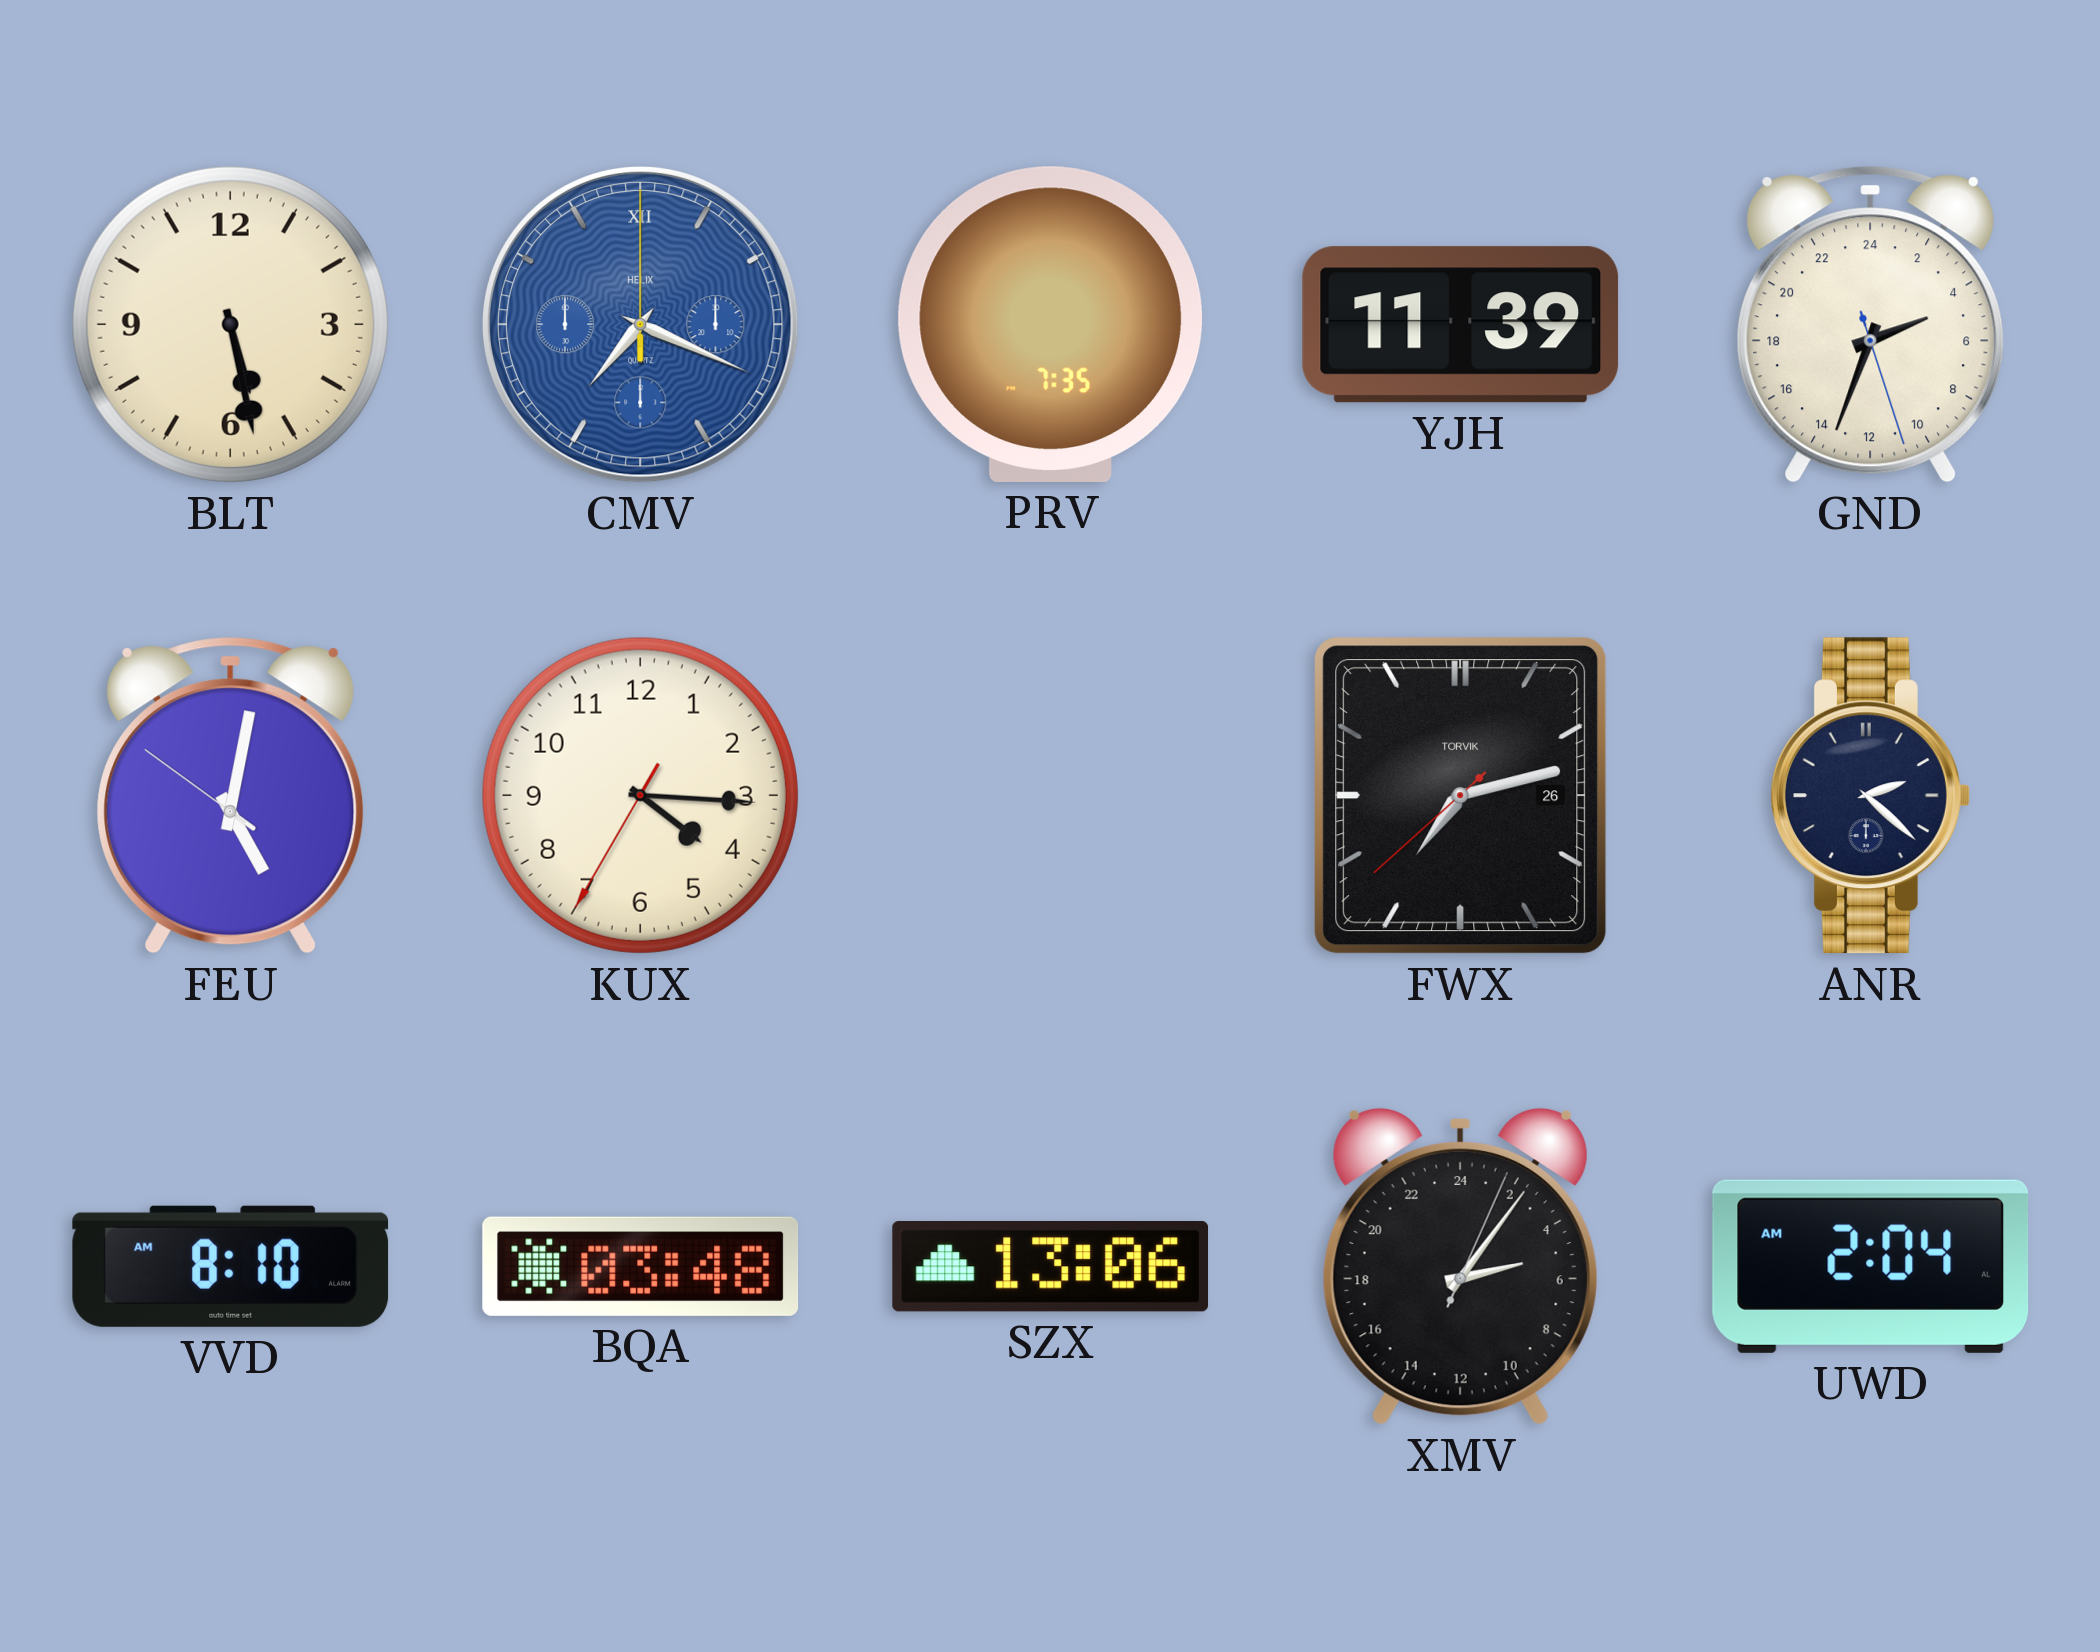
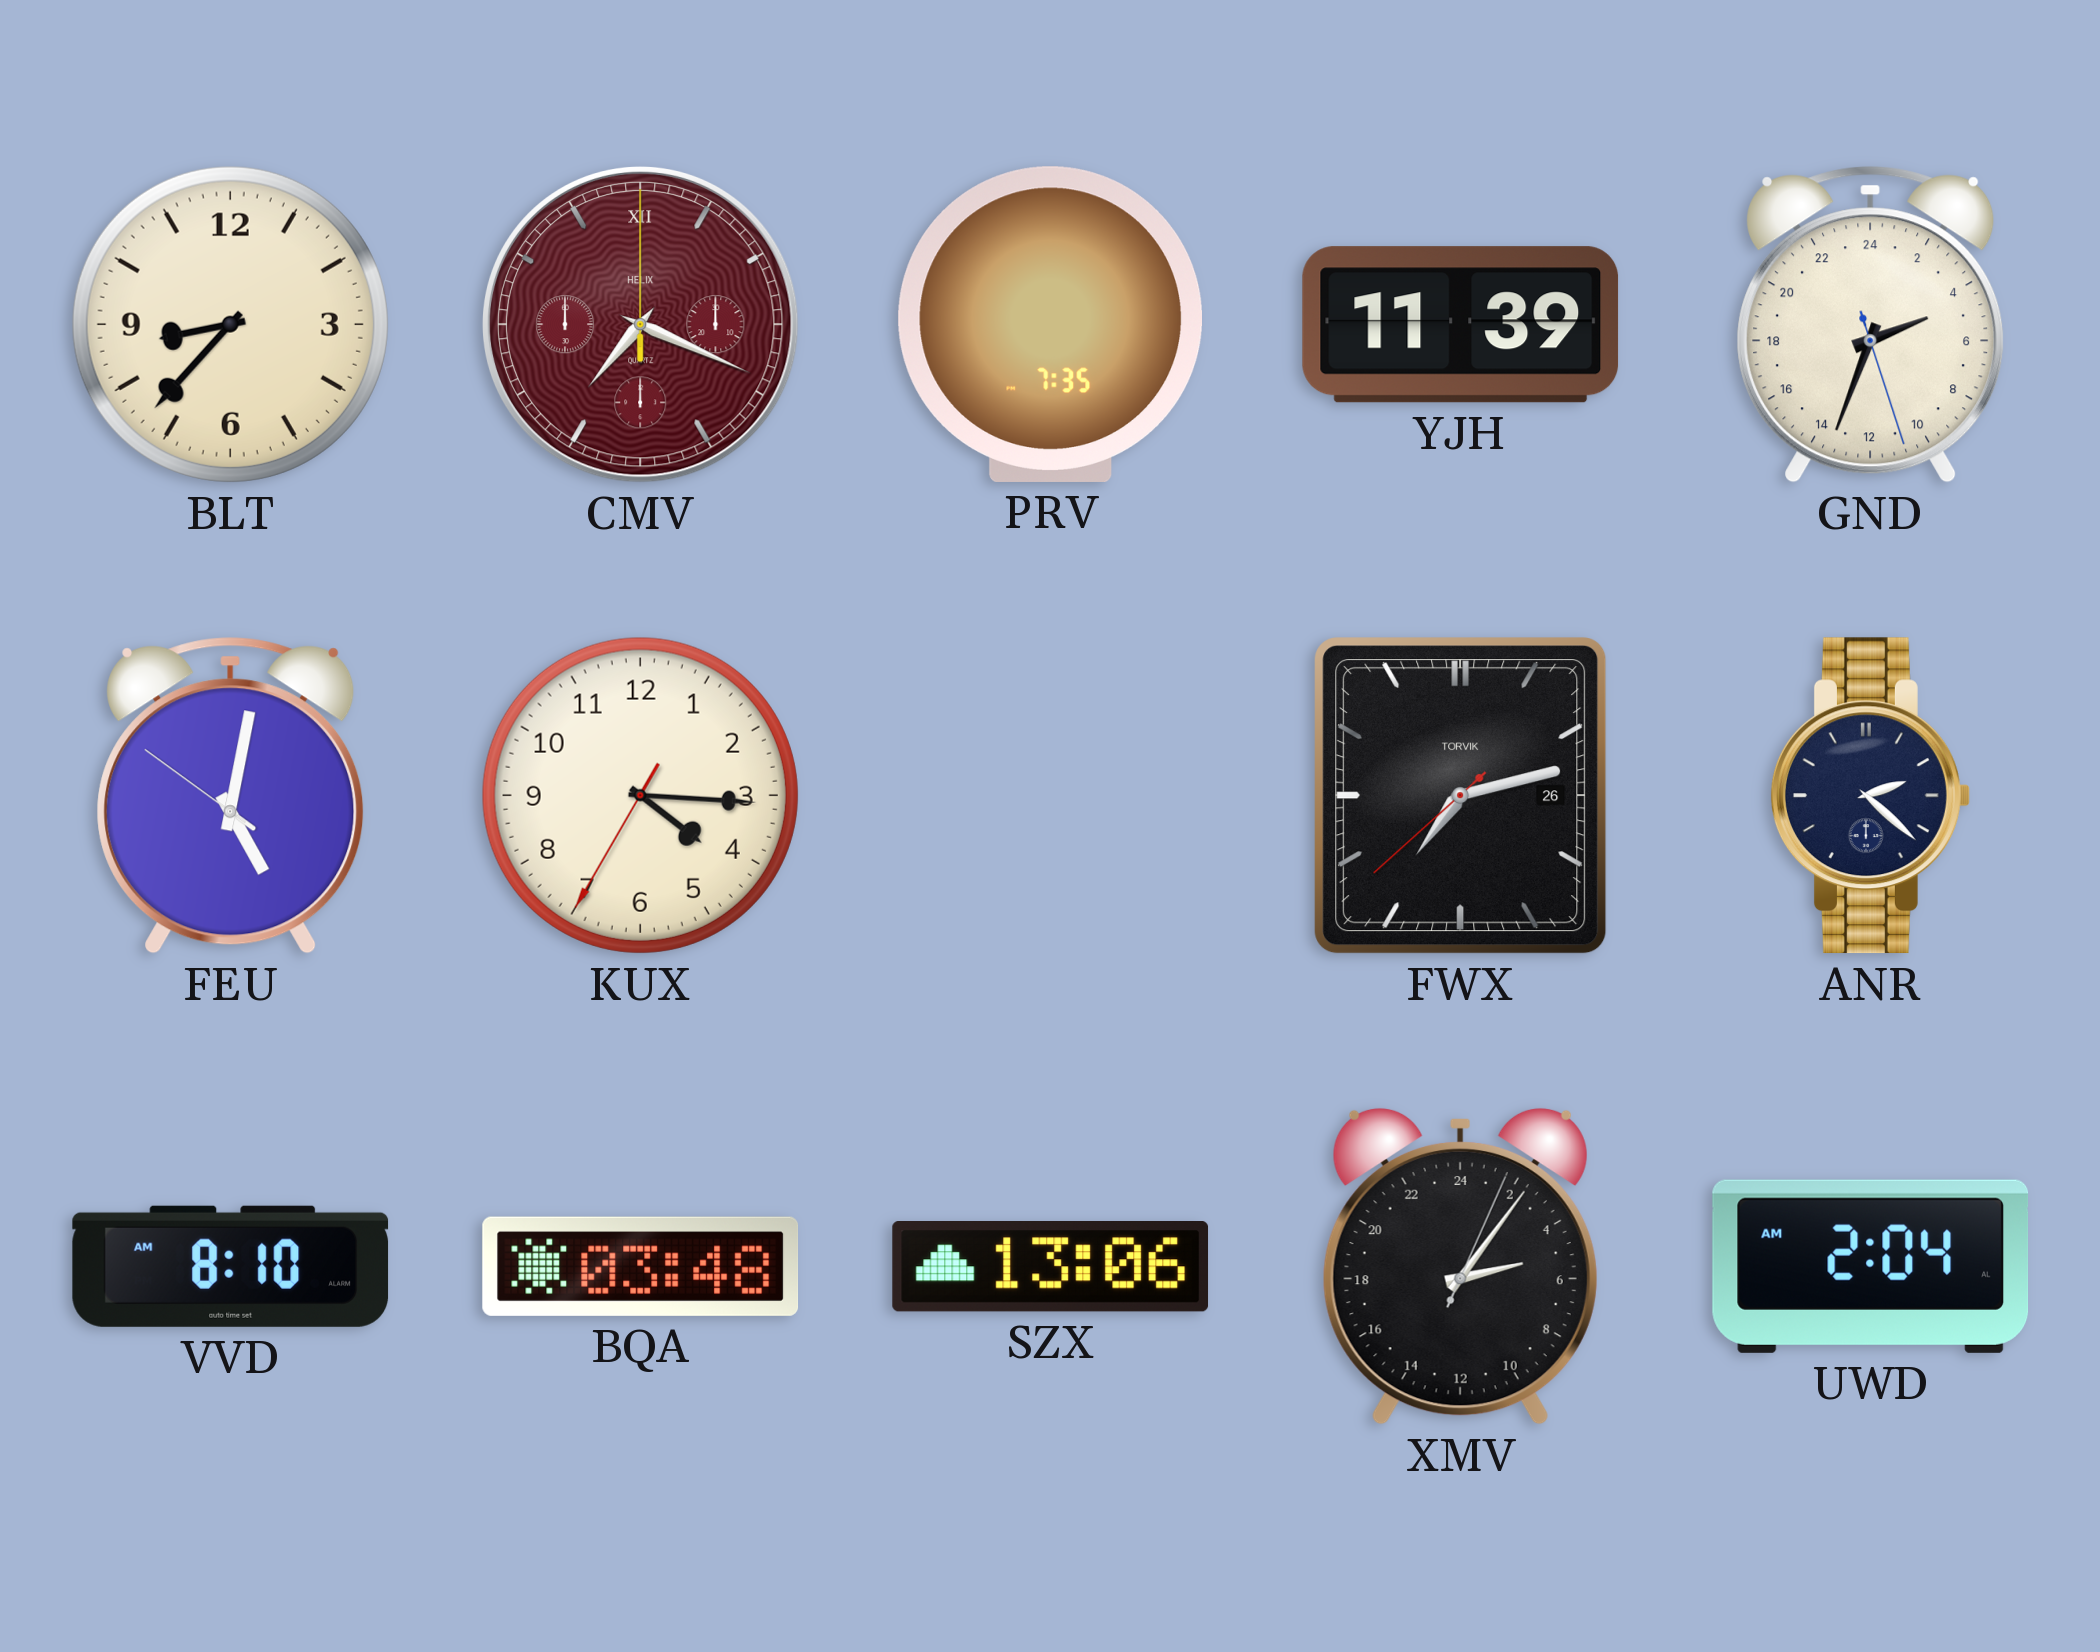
BLT: 5:28 -> 8:37 (230, 324)
CMV dial: blue -> burgundy (640, 324)
